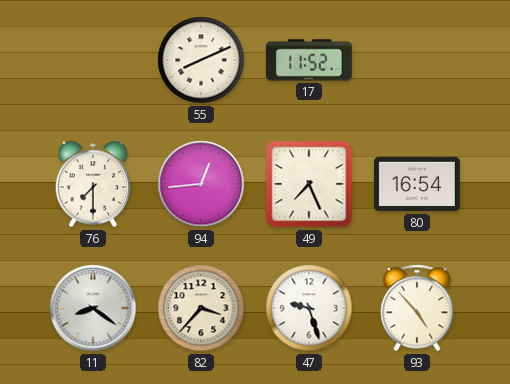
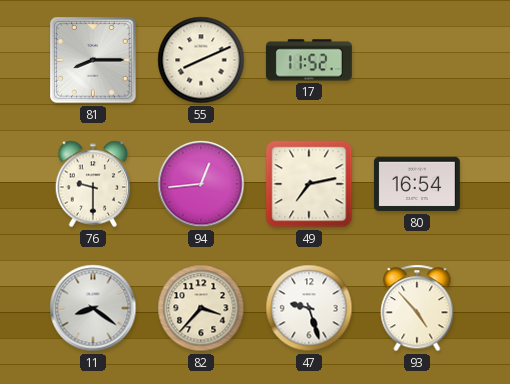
81: none -> 8:15 (93, 60)
76: 7:30 -> 9:30 (93, 184)
49: 7:26 -> 7:13 (309, 184)
